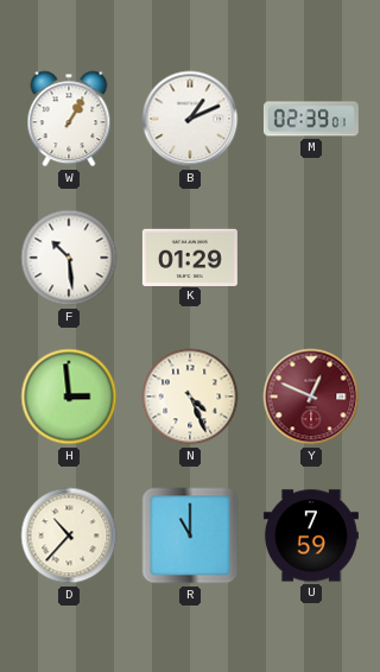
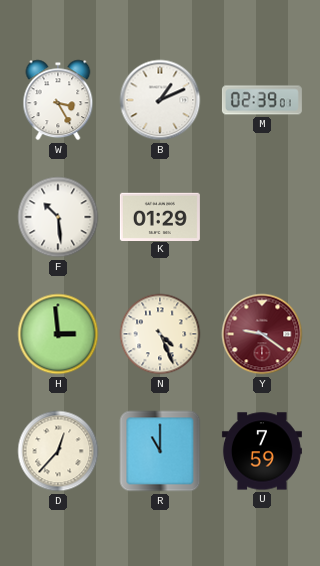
W: 1:05 -> 3:25 (58, 100)
Y: 12:49 -> 9:21 (262, 334)
D: 10:37 -> 12:37 (58, 451)
